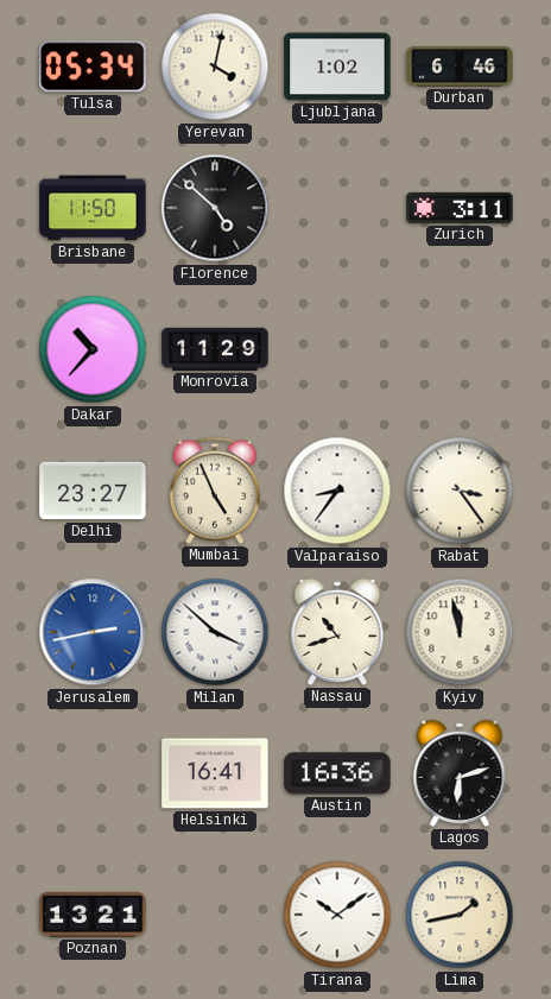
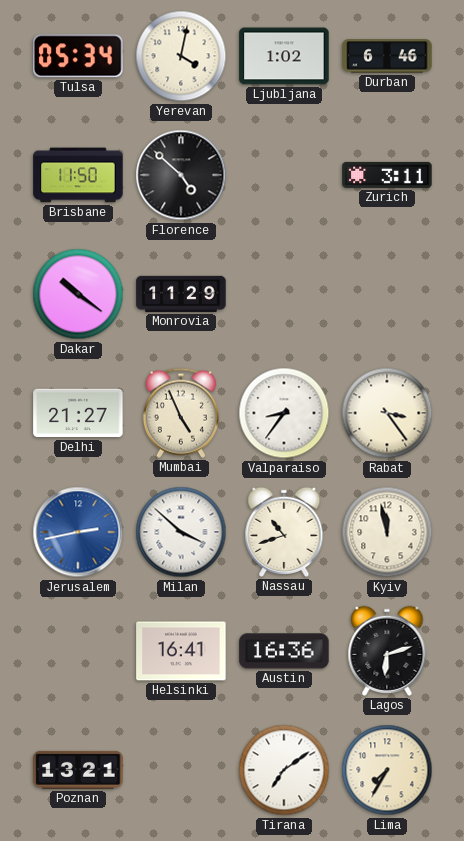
Dakar: 10:37 -> 10:21 (78, 294)
Delhi: 23:27 -> 21:27 (78, 413)
Tirana: 10:09 -> 7:09 (284, 770)
Lima: 1:43 -> 7:35 (387, 770)
